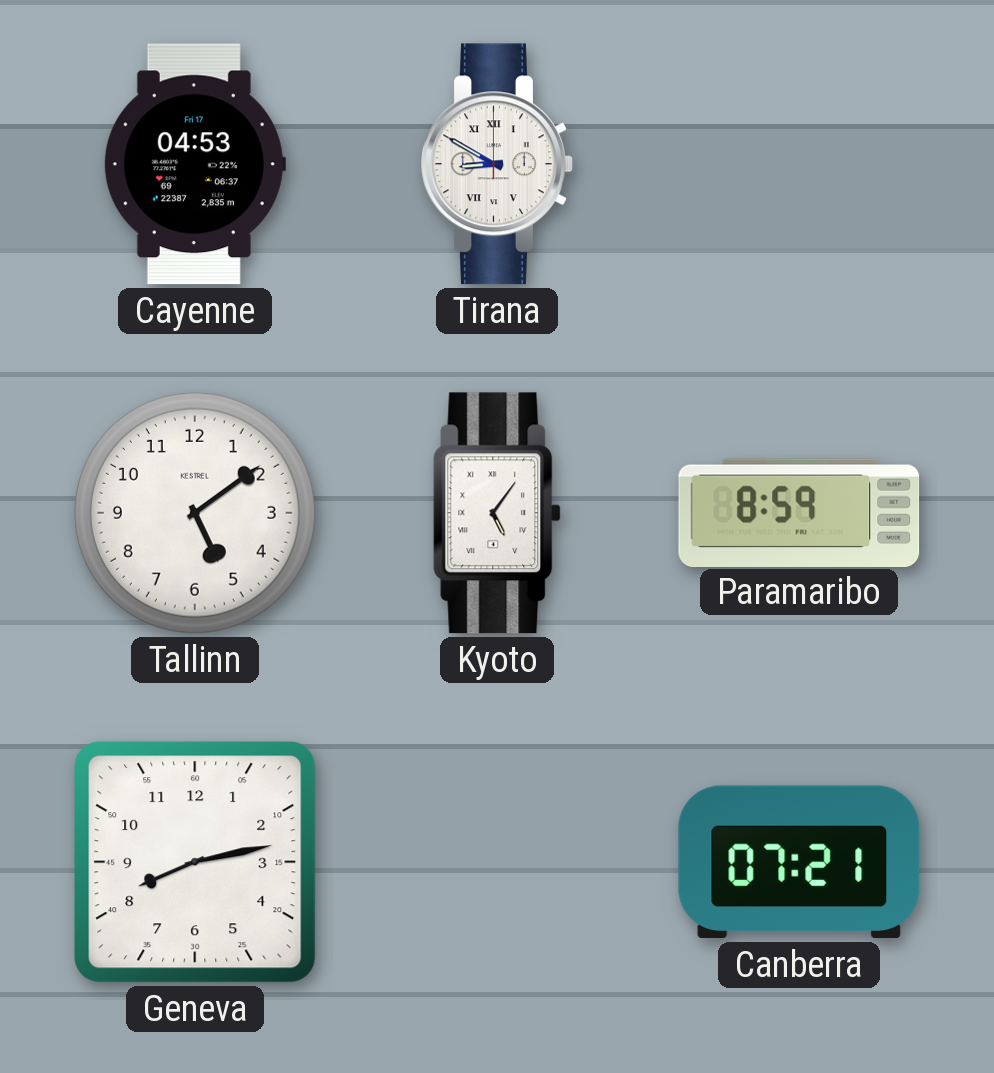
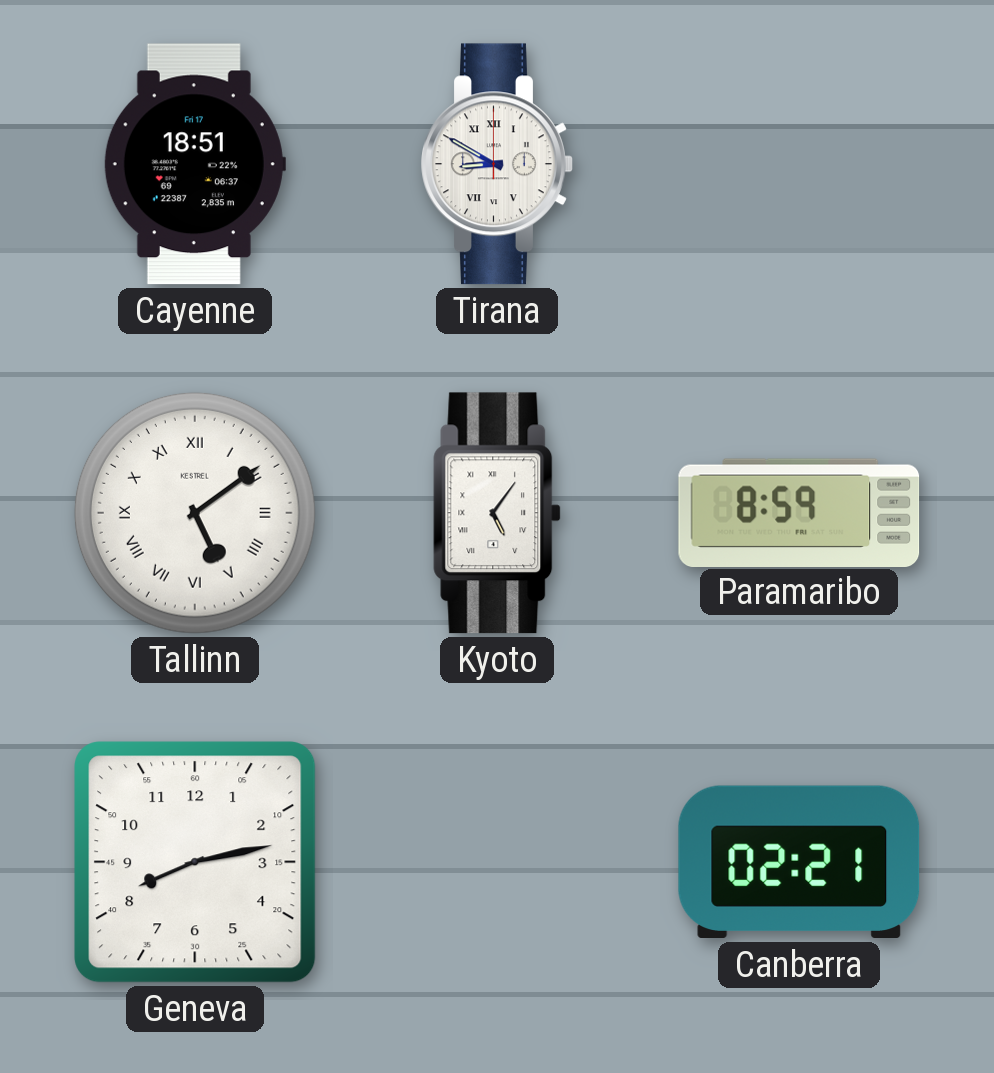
Cayenne: 04:53 -> 18:51 (195, 164)
Tallinn numerals: Arabic -> Roman (195, 513)
Canberra: 07:21 -> 02:21 (799, 862)
